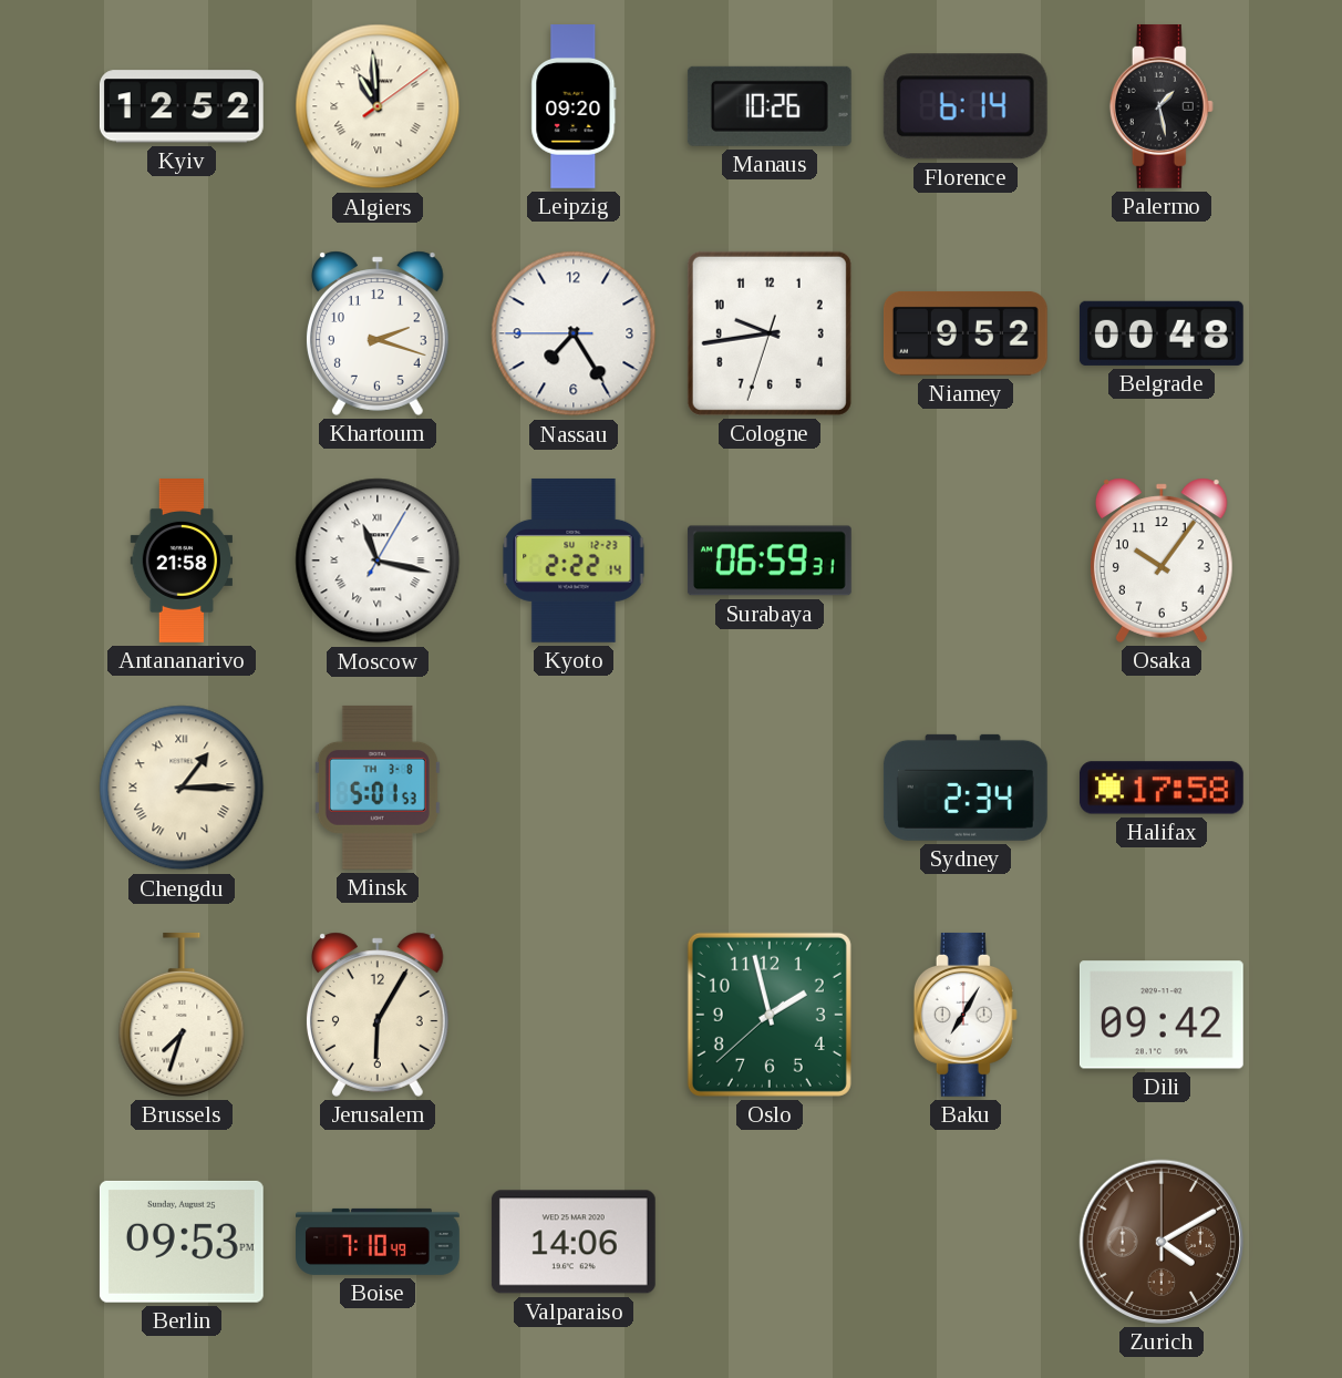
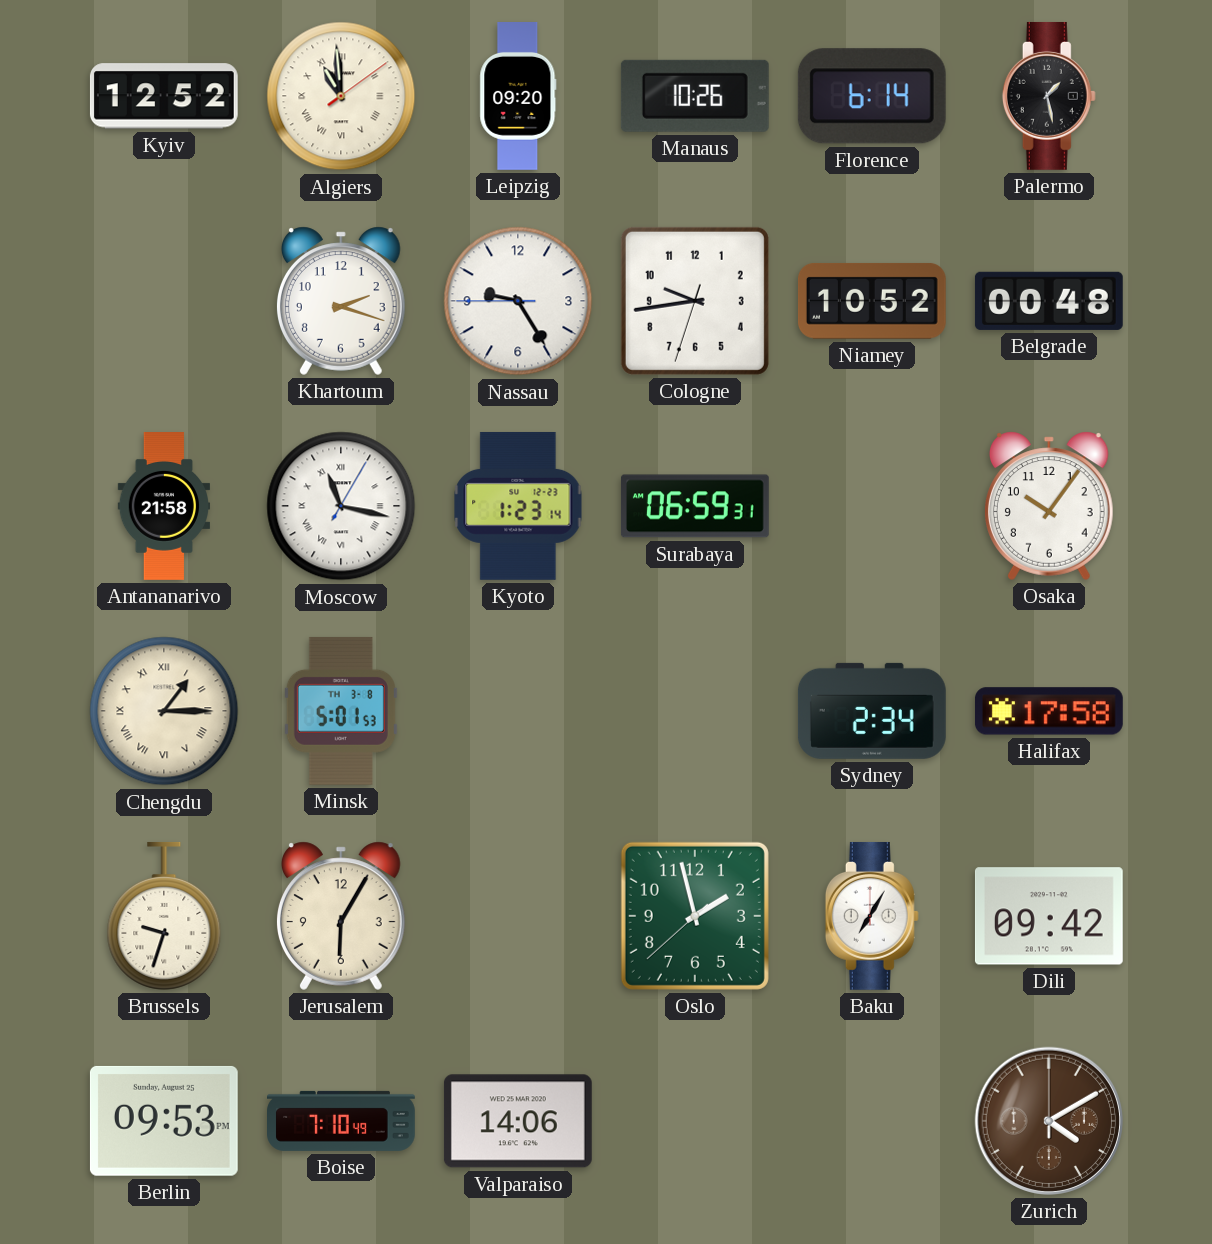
Nassau: 7:24 -> 9:24 (518, 301)
Niamey: 9:52 -> 10:52 (872, 301)
Kyoto: 2:22 -> 1:23 (518, 506)
Brussels: 7:33 -> 9:33 (164, 916)
